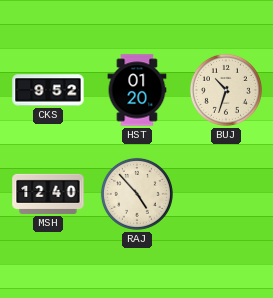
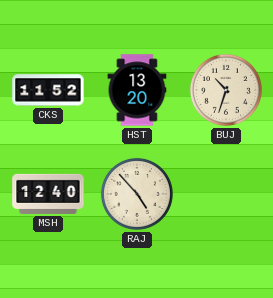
CKS: 9:52 -> 11:52 (48, 90)
HST: 01:20 -> 13:20 (137, 90)
